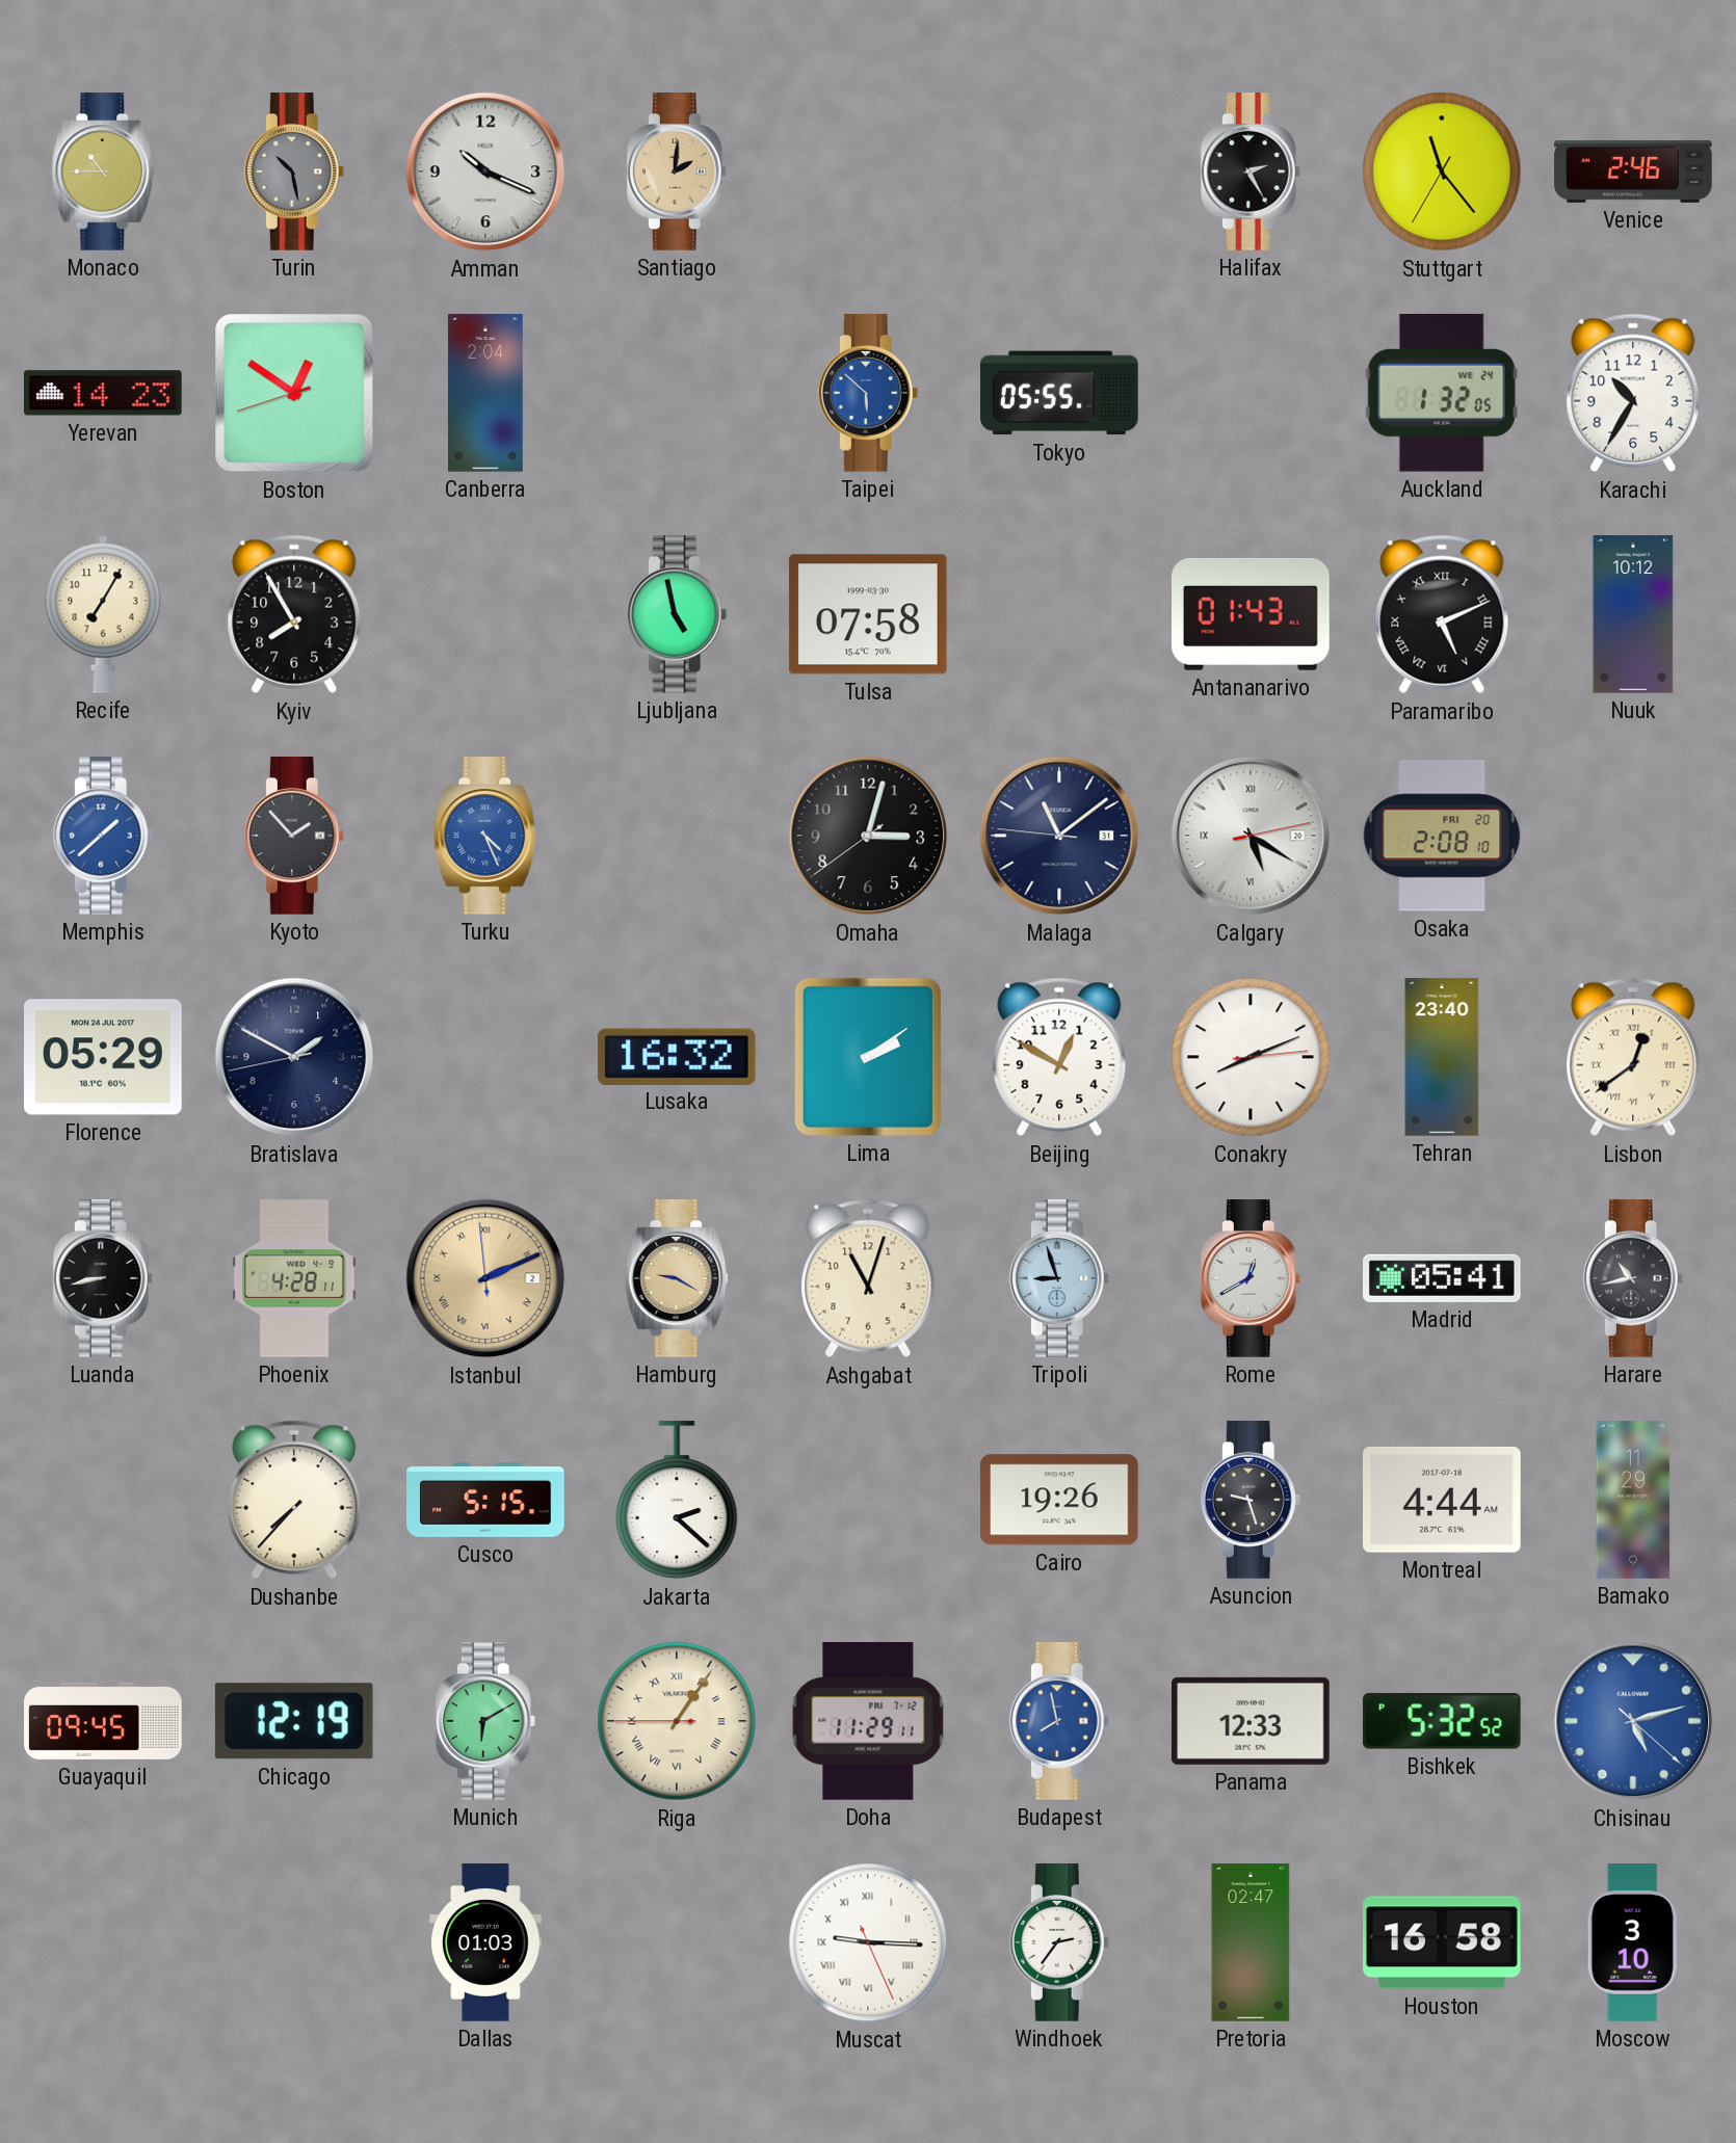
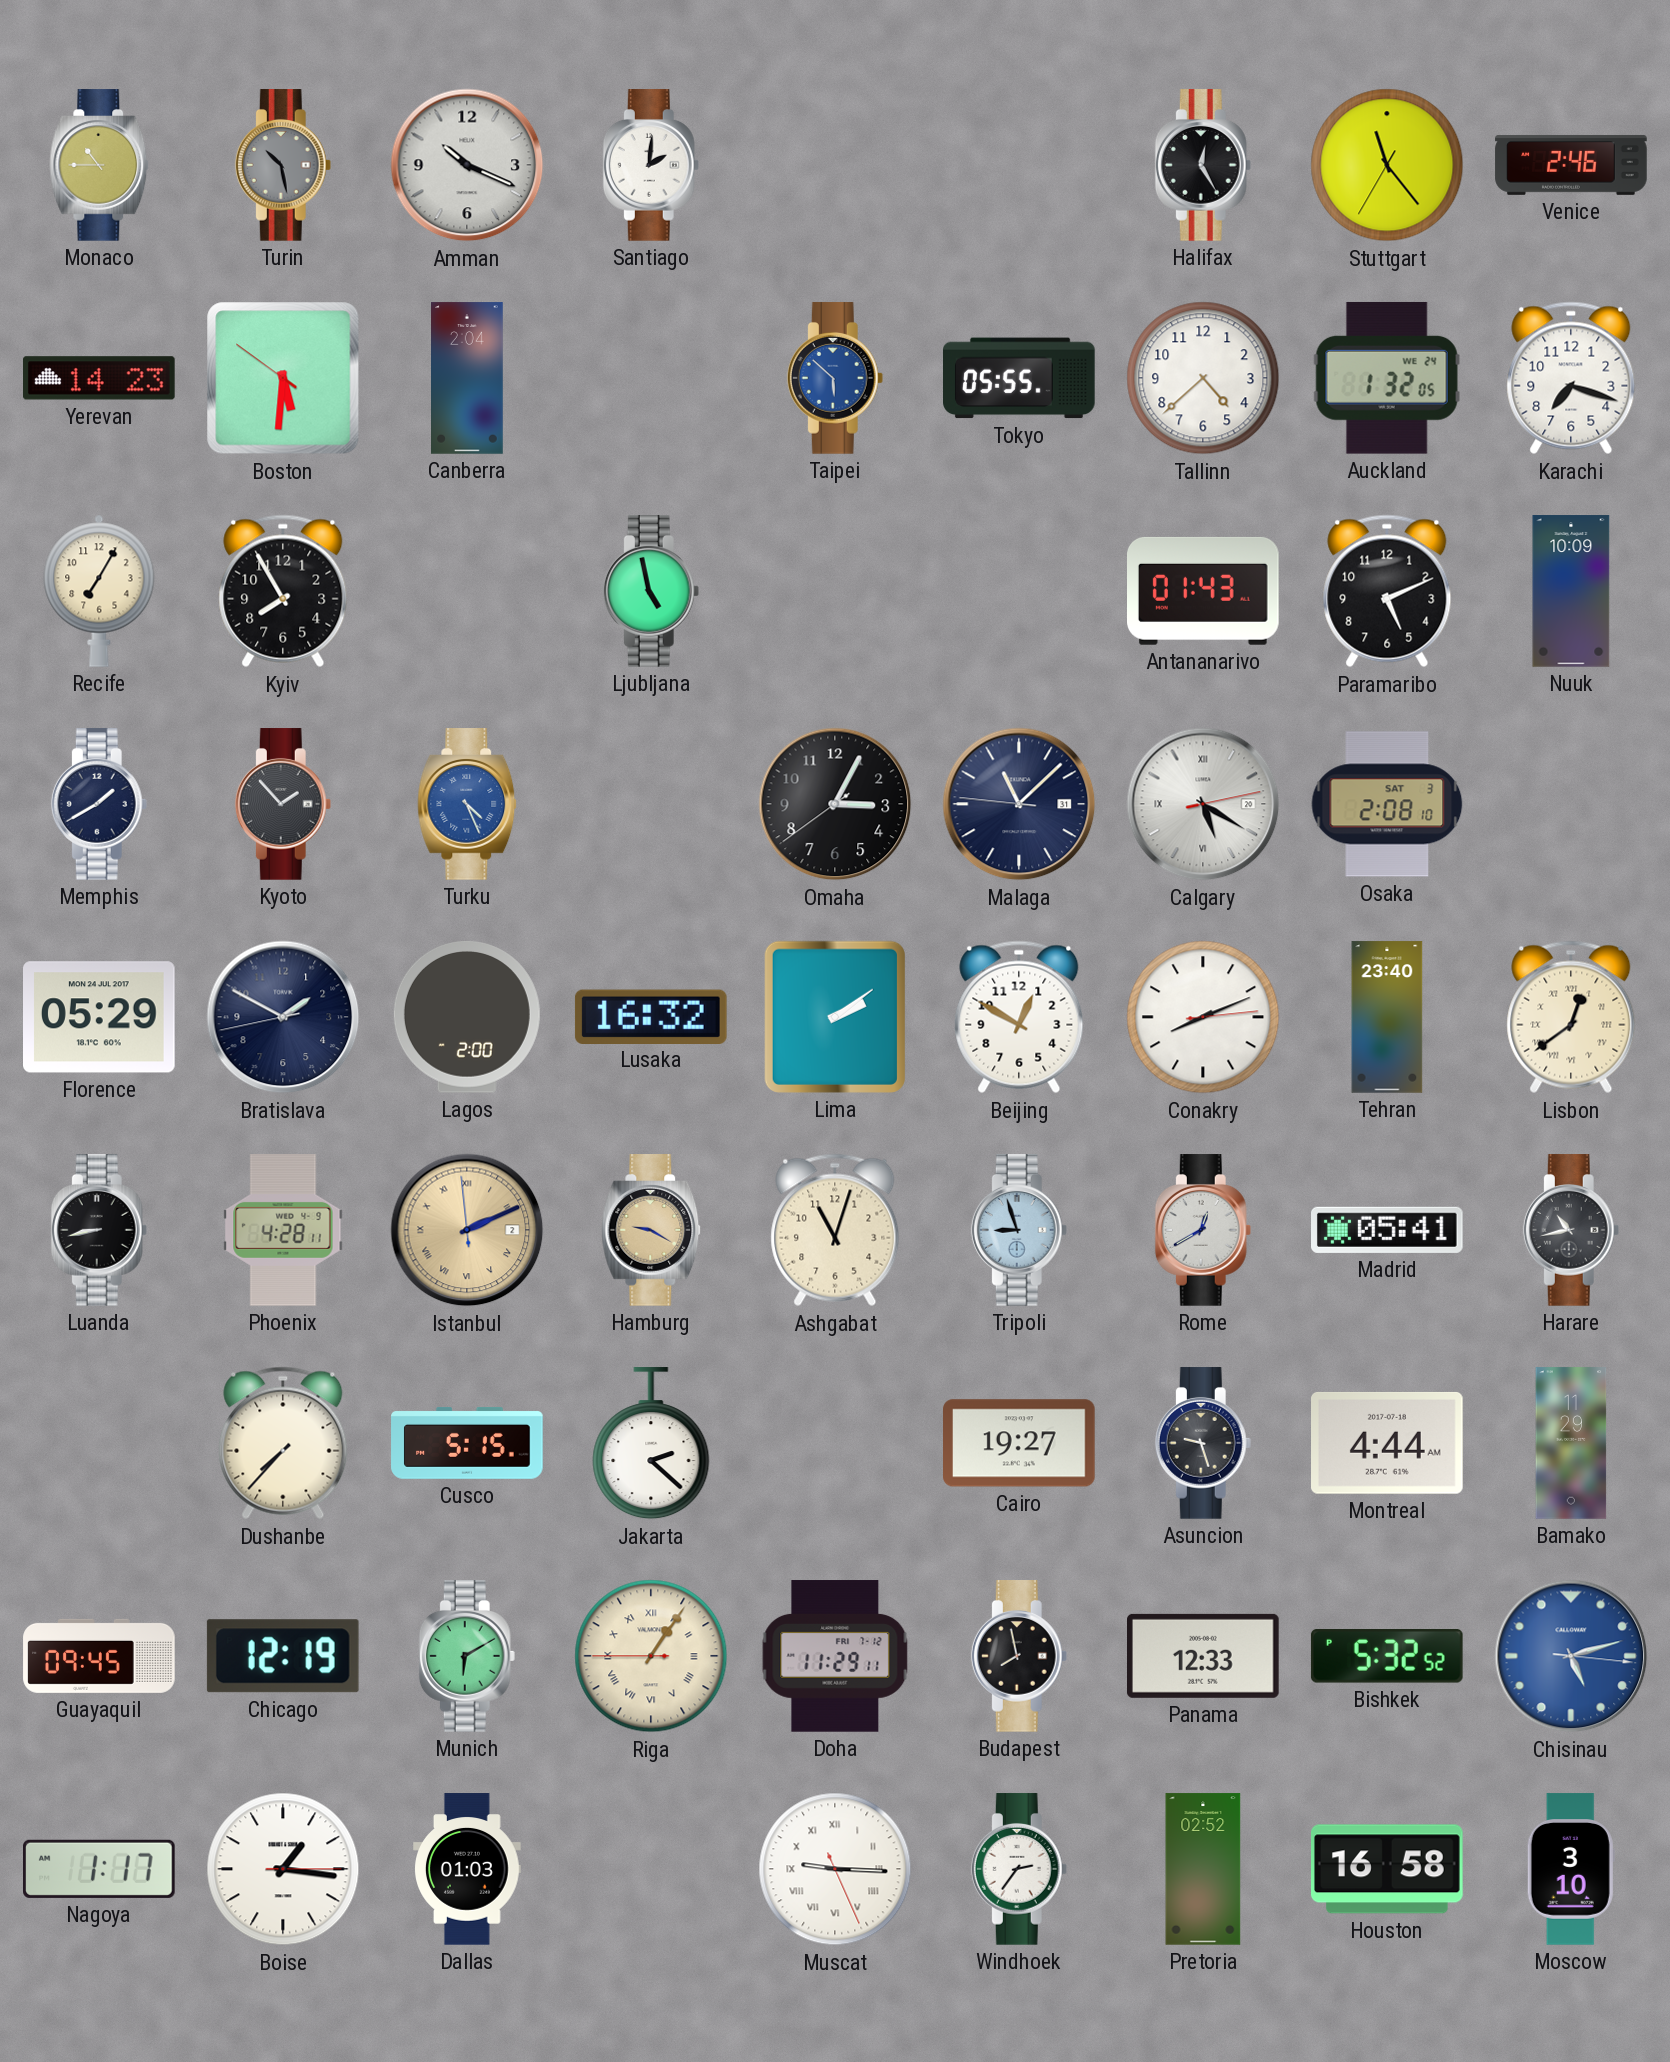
Santiago dial: champagne -> white (651, 165)
Halifax: 2:25 -> 12:25 (1203, 165)
Boston: 12:50 -> 5:30 (283, 378)
Tallinn: none -> 4:38 (1203, 378)
Karachi: 10:35 -> 7:18 (1571, 378)
Tulsa: 07:58 -> none (868, 614)
Paramaribo numerals: Roman -> Arabic (1387, 591)
Nuuk: 10:12 -> 10:09 (1571, 591)
Memphis: 1:38 -> 1:40 (99, 804)
Memphis dial: blue -> navy (99, 804)
Omaha: 3:02 -> 3:04 (835, 804)
Malaga: 11:08 -> 11:07 (1019, 804)
Osaka date: FRI 20 -> SAT 3 (1387, 804)
Lagos: none -> 2:00 (467, 1017)
Cairo: 19:26 -> 19:27 (1020, 1443)
Budapest dial: blue -> black (1019, 1656)
Chisinau: 5:12:22 -> 5:12:16 (1571, 1656)
Nagoya: none -> 1:17 (100, 1869)
Boise: none -> 1:16 (283, 1869)
Pretoria: 02:47 -> 02:52 (1203, 1869)
